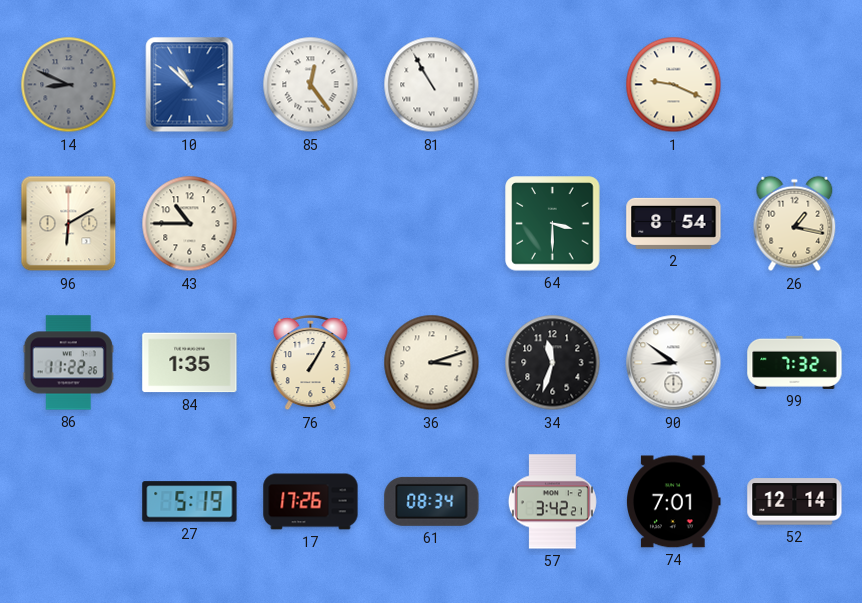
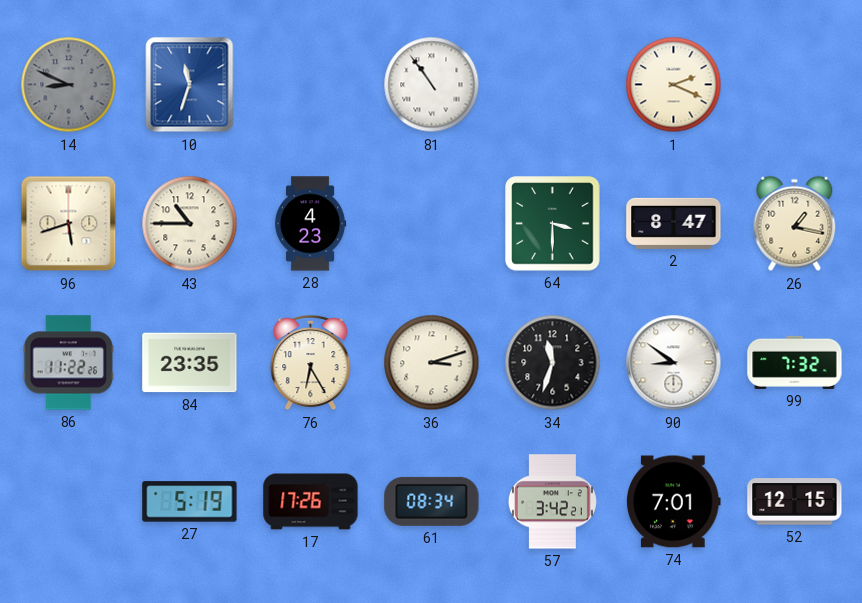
10: 10:52 -> 11:33 (190, 85)
85: 12:24 -> none (311, 85)
81: 10:55 -> 10:54 (432, 85)
1: 9:19 -> 2:19 (674, 85)
96: 6:10 -> 5:42 (69, 224)
28: none -> 4:23 (310, 224)
2: 8:54 -> 8:47 (674, 223)
84: 1:35 -> 23:35 (190, 363)
76: 1:05 -> 6:25 (311, 363)
52: 12:14 -> 12:15 (795, 502)
